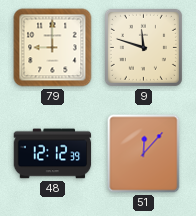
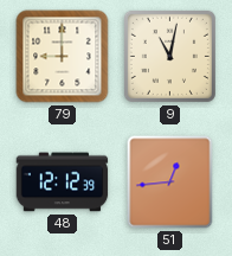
9: 11:48 -> 11:02 (169, 56)
51: 12:07 -> 12:44 (170, 183)
